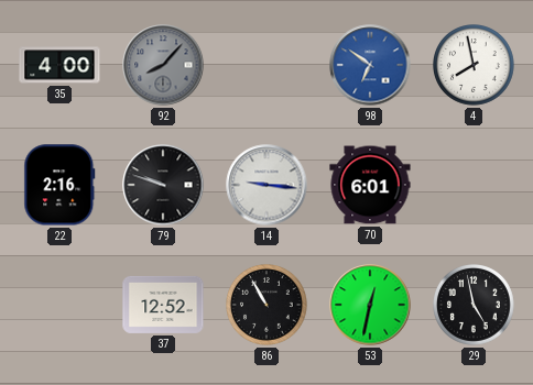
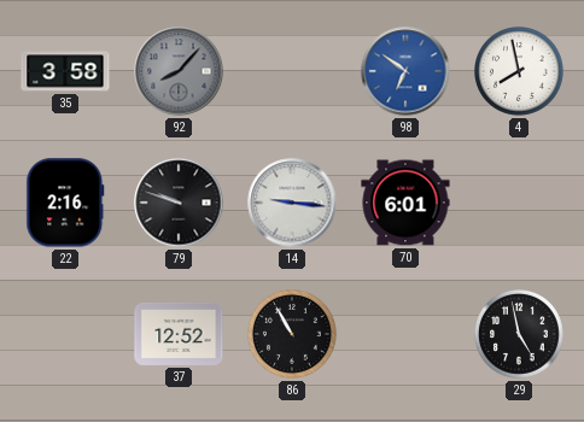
35: 4:00 -> 3:58 (65, 71)
53: 12:32 -> none (370, 305)
